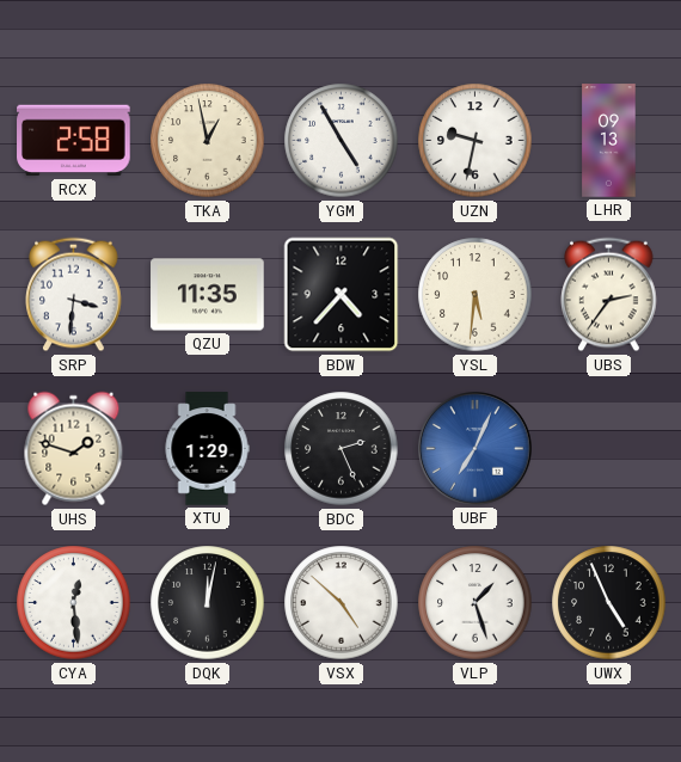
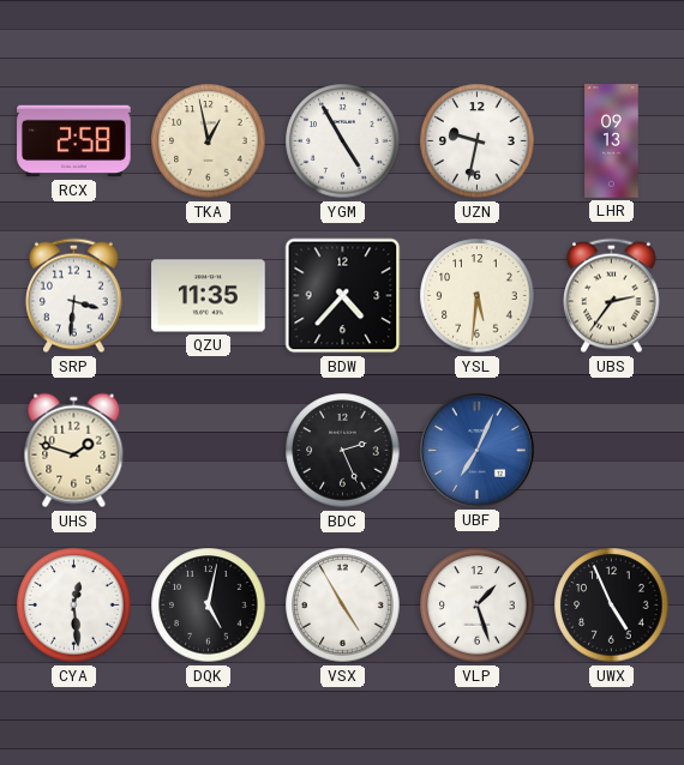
XTU: 1:29 -> none (207, 449)
DQK: 12:02 -> 5:02 (209, 606)
VSX: 4:52 -> 4:55 (343, 606)
